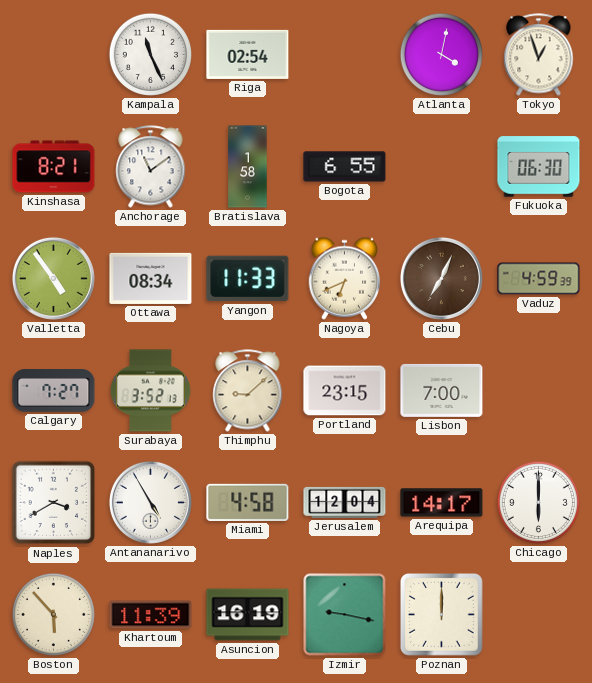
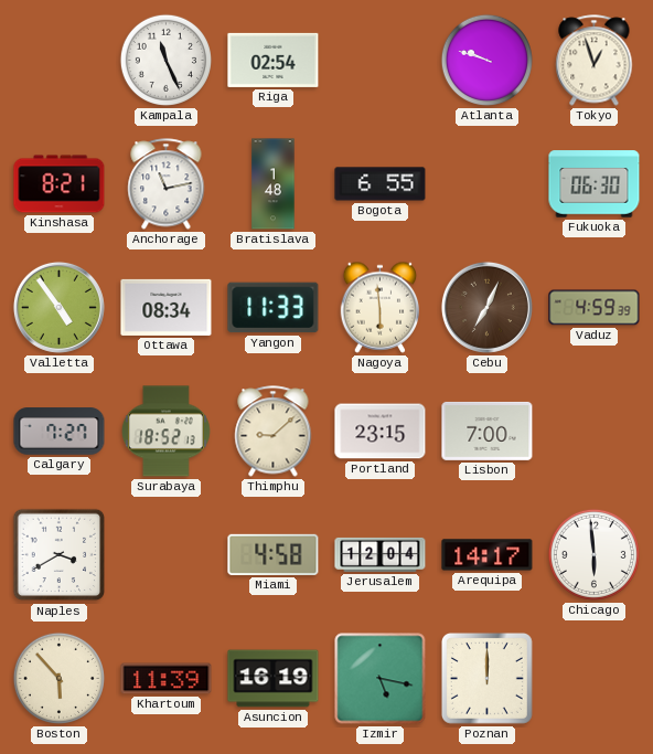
Atlanta: 4:02 -> 9:48 (486, 60)
Anchorage: 11:09 -> 11:13 (167, 184)
Bratislava: 1:58 -> 1:48 (274, 184)
Nagoya: 6:41 -> 5:59 (381, 307)
Surabaya: 3:52 -> 18:52 (165, 432)
Antananarivo: 4:55 -> none (150, 502)
Chicago: 6:00 -> 5:59 (593, 554)
Izmir: 9:17 -> 5:17 (381, 679)
